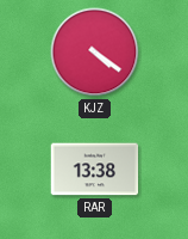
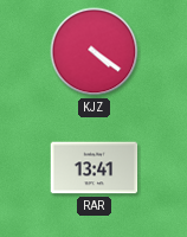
RAR: 13:38 -> 13:41 (95, 168)
